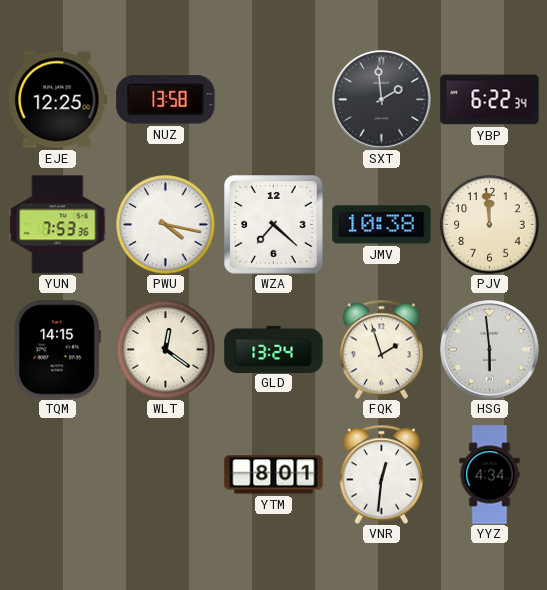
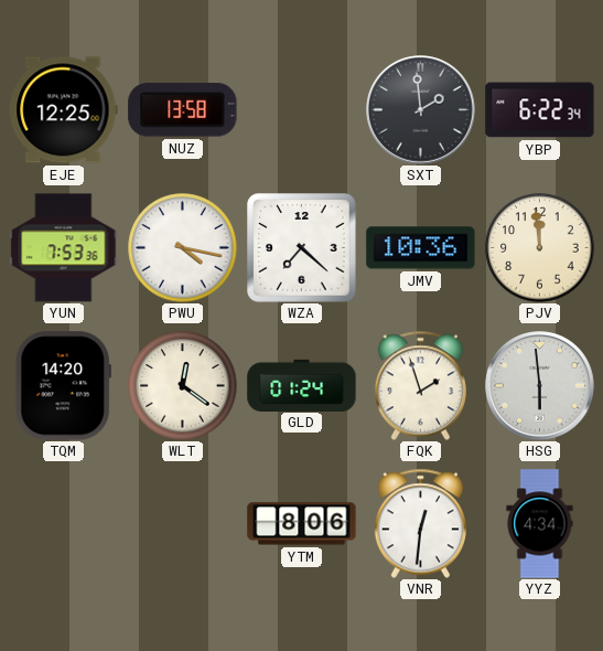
JMV: 10:38 -> 10:36 (421, 248)
TQM: 14:15 -> 14:20 (63, 386)
GLD: 13:24 -> 01:24 (302, 385)
YTM: 8:01 -> 8:06 (302, 524)
